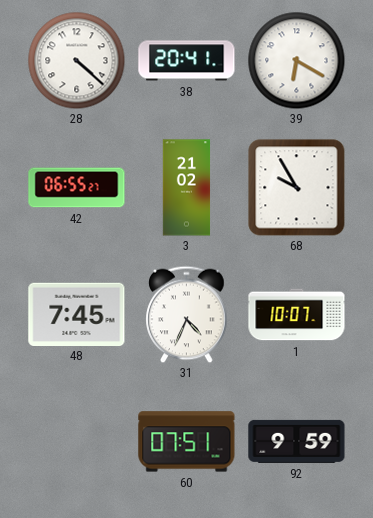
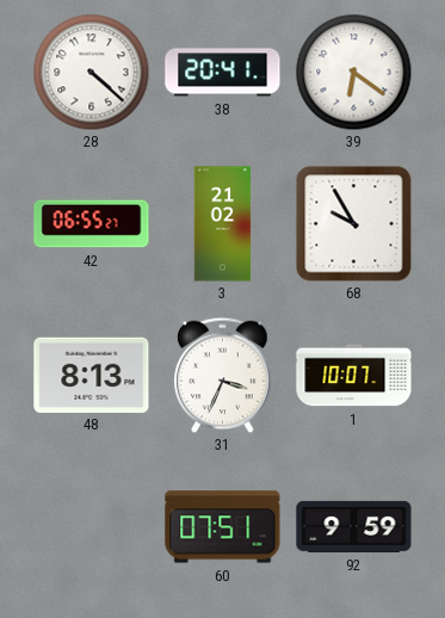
39: 6:20 -> 6:21 (353, 72)
48: 7:45 -> 8:13 (92, 375)
31: 4:34 -> 3:34 (223, 375)
